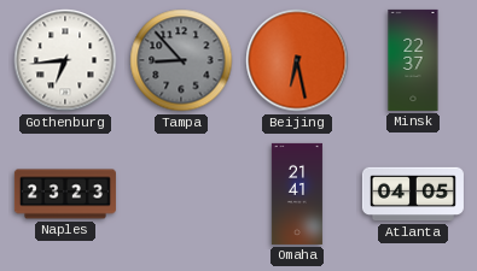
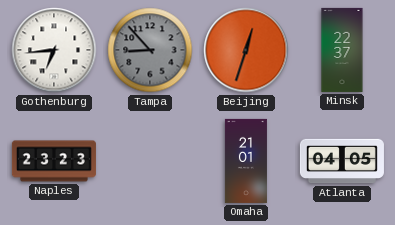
Beijing: 6:28 -> 12:33 (246, 50)
Omaha: 21:41 -> 21:01 (246, 161)
